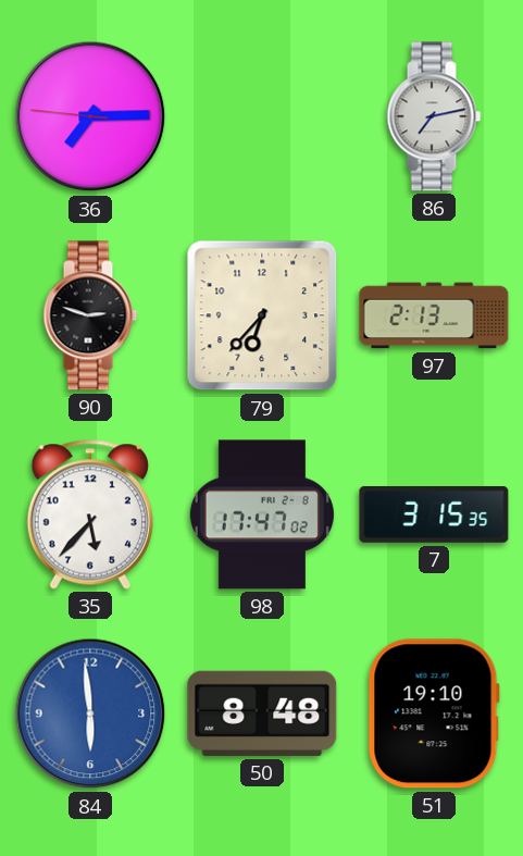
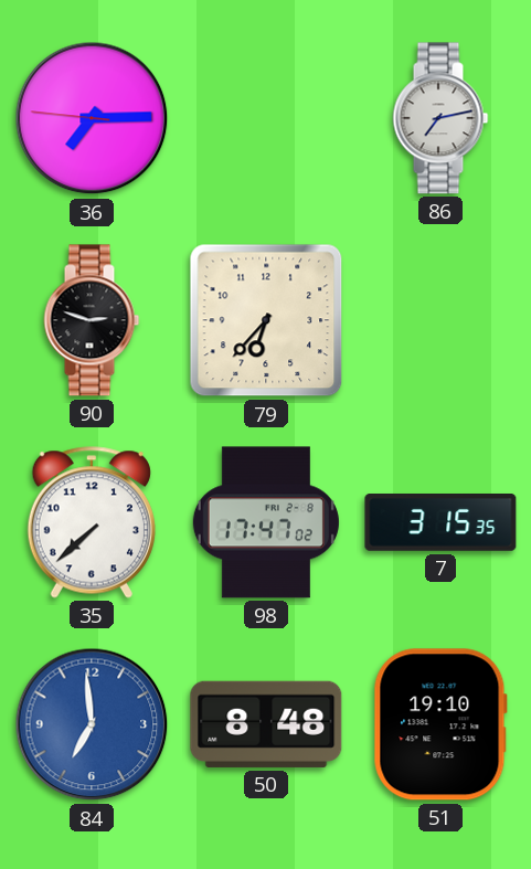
97: 2:13 -> none (434, 315)
35: 5:37 -> 7:38 (92, 522)
84: 5:59 -> 6:59 (92, 724)
